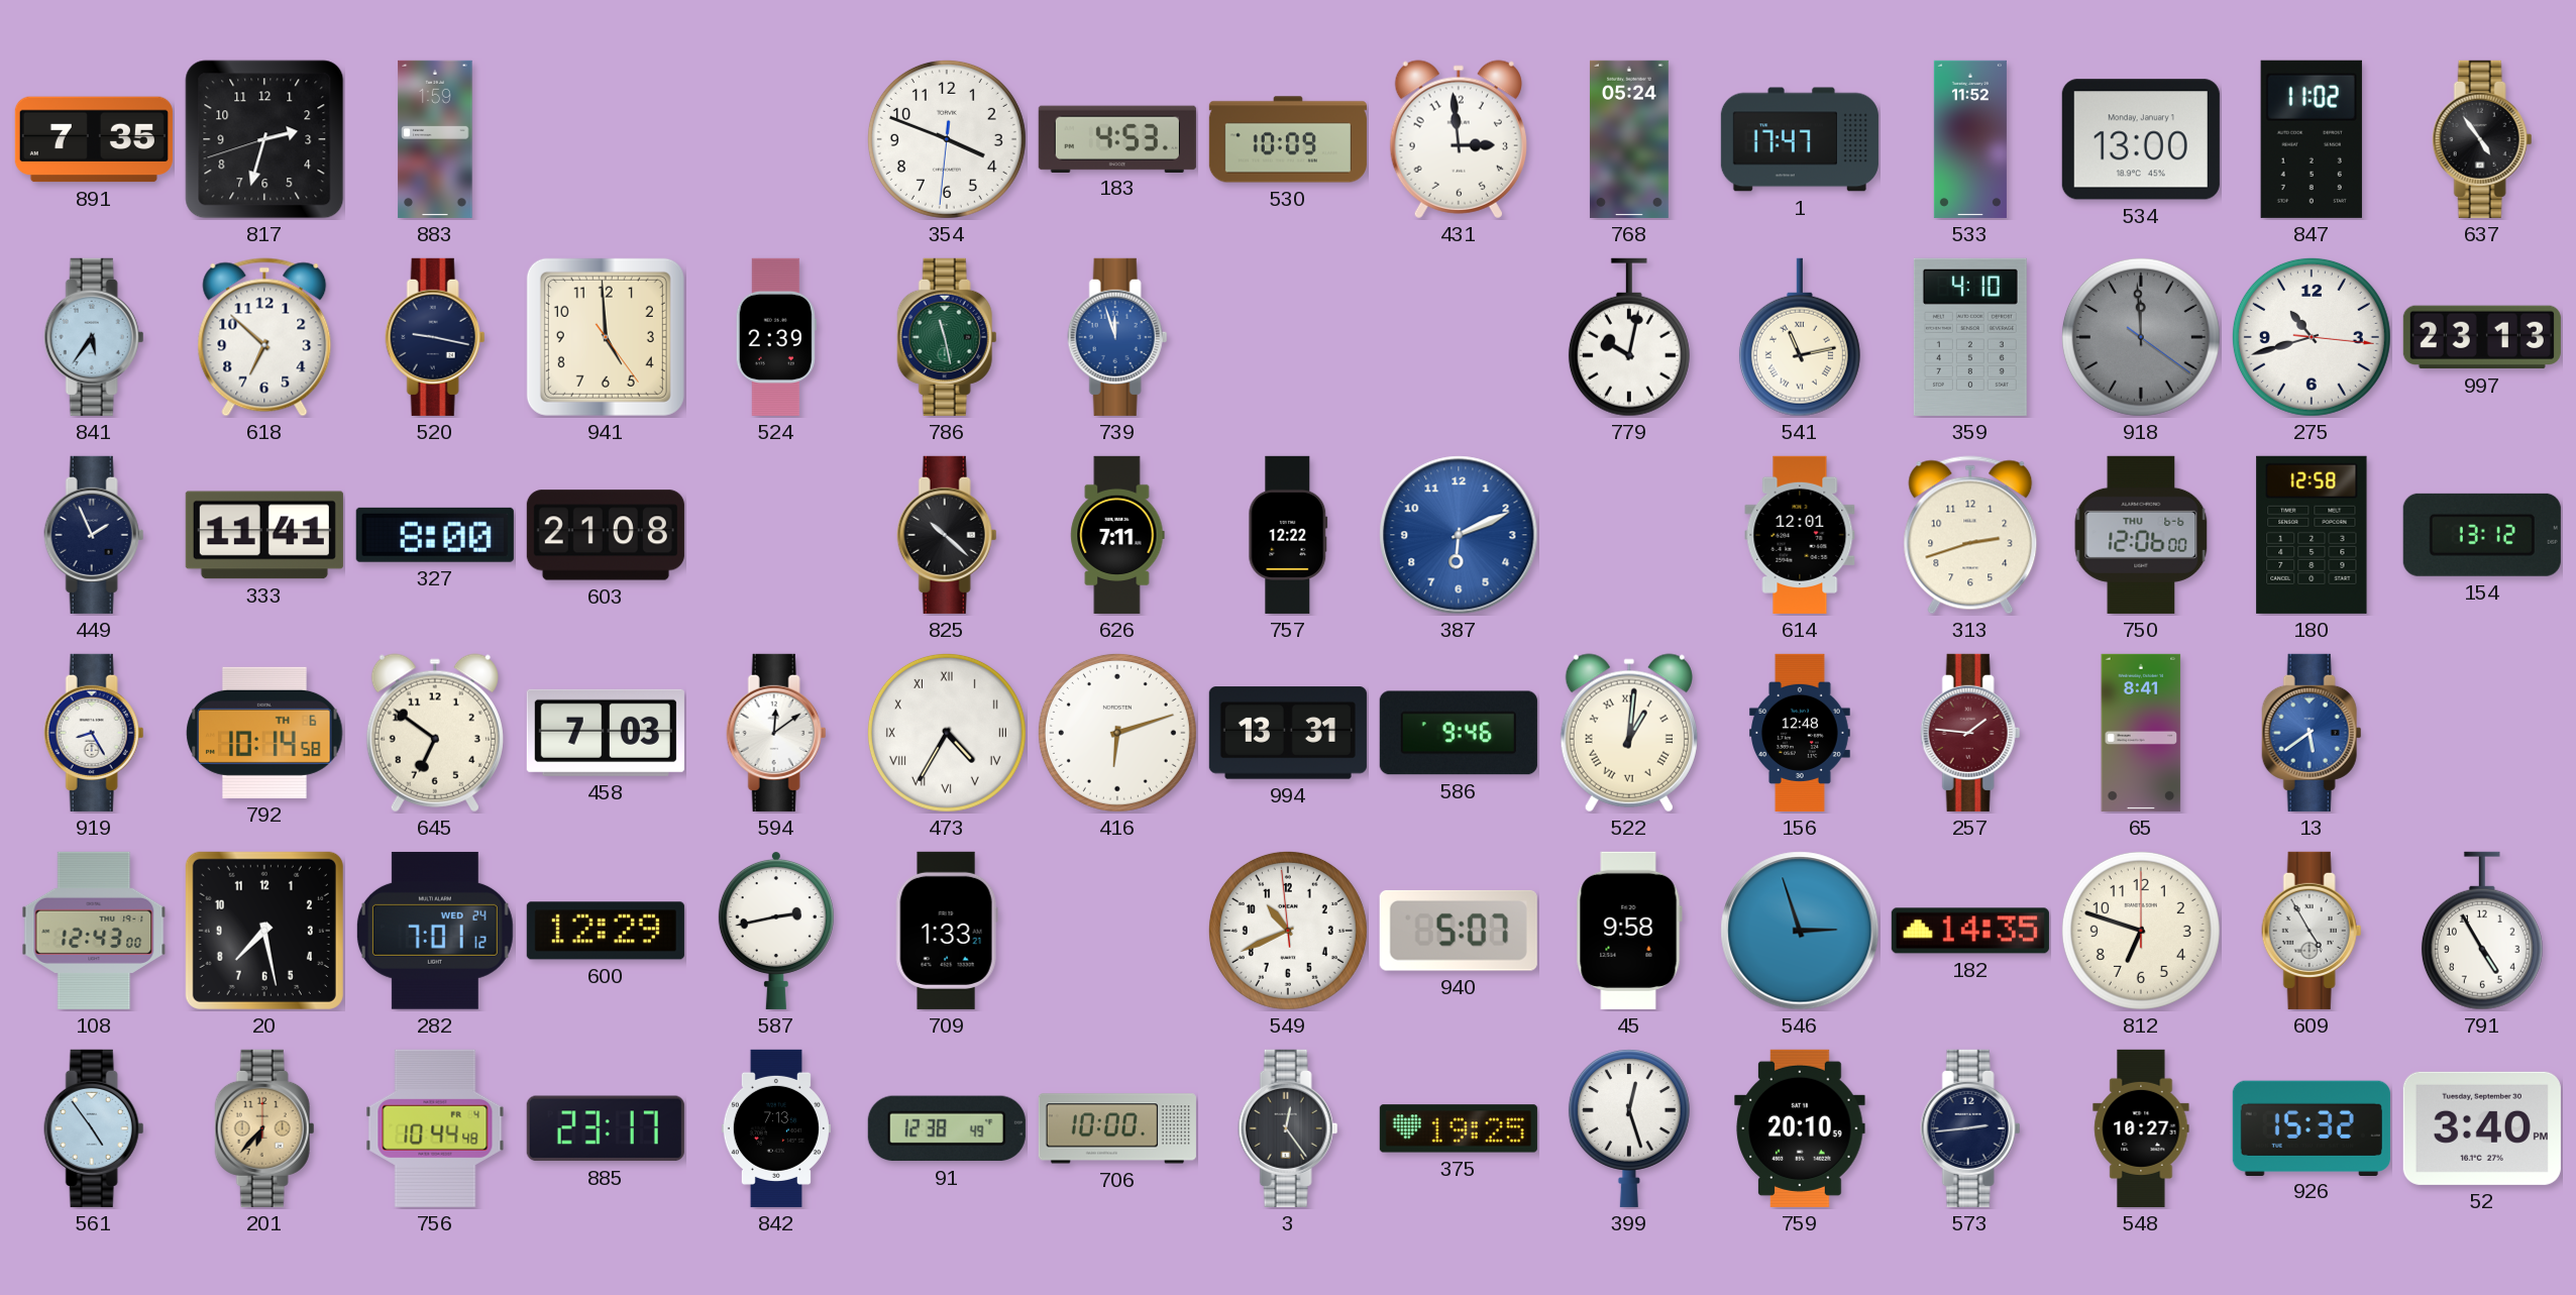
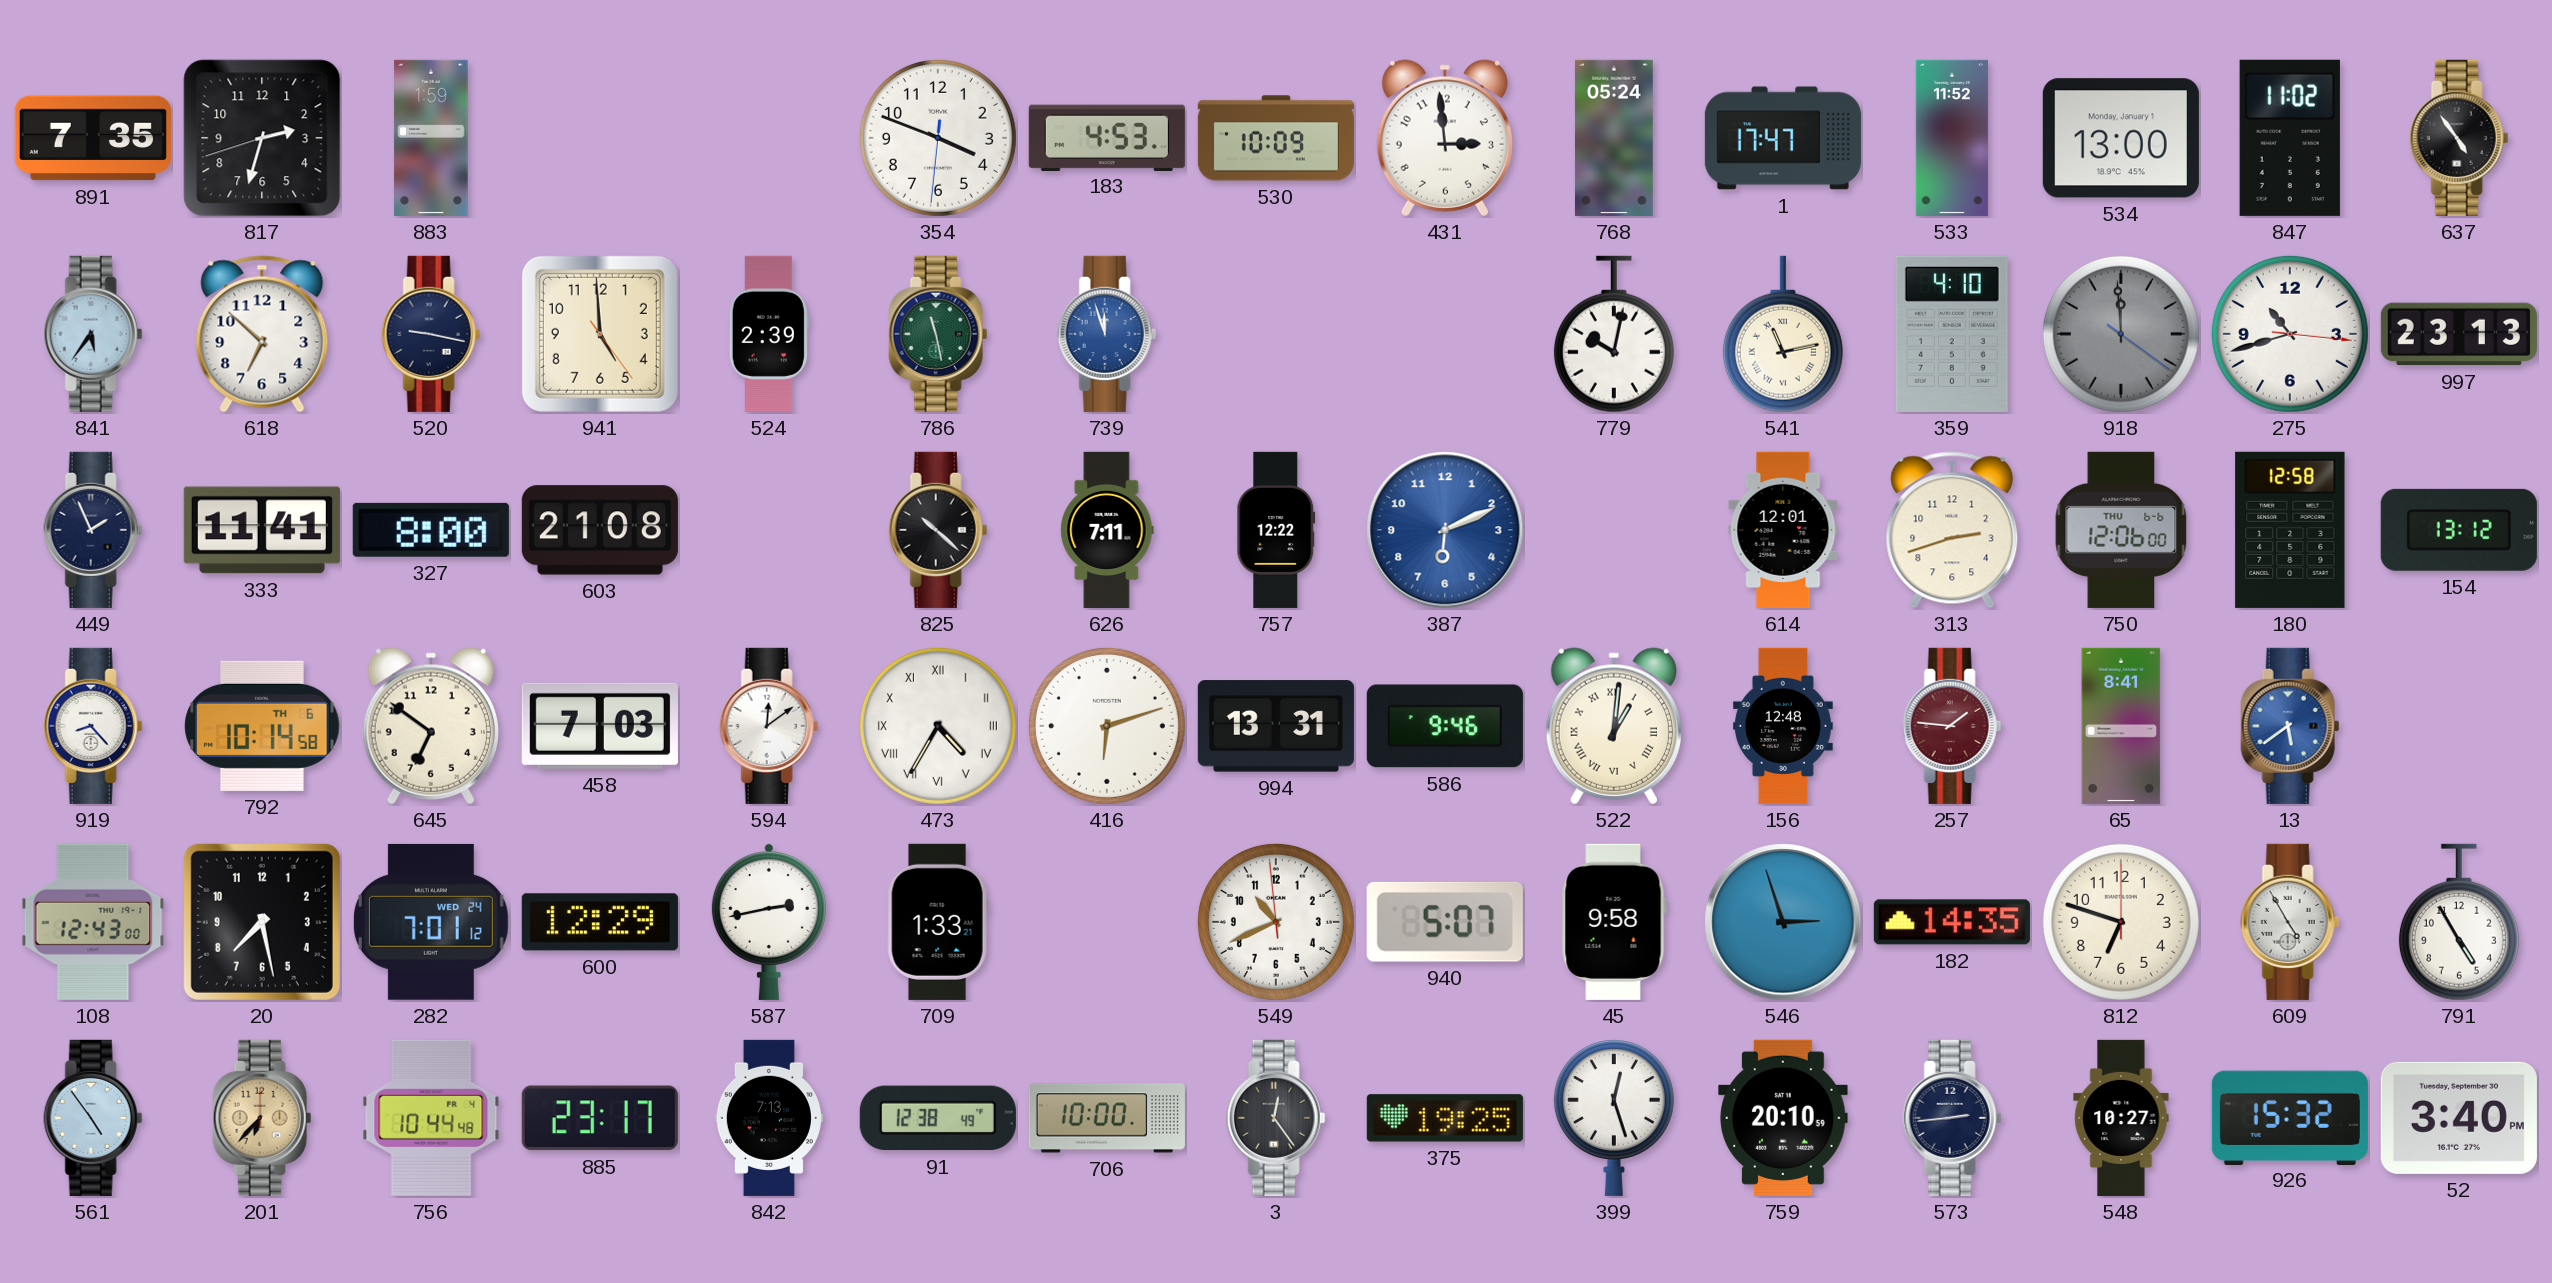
919: 8:25 -> 8:23 (93, 726)
